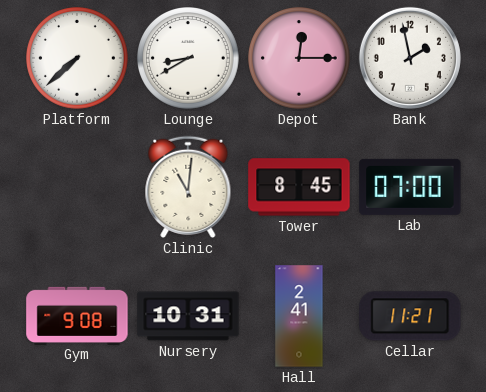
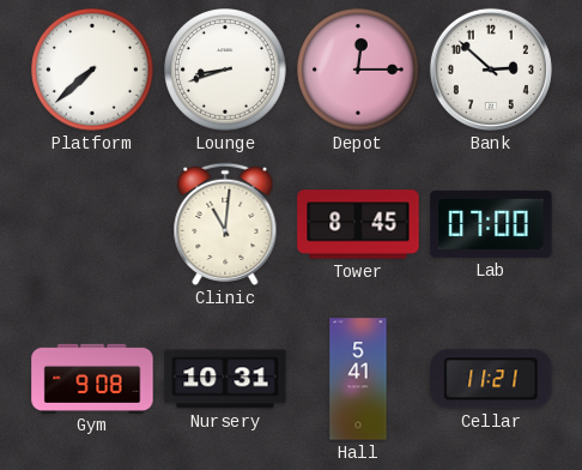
Lounge: 8:40 -> 8:42 (226, 71)
Bank: 1:58 -> 2:52 (491, 70)
Hall: 2:41 -> 5:41 (358, 379)
